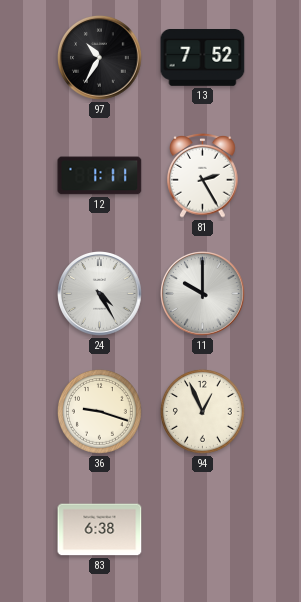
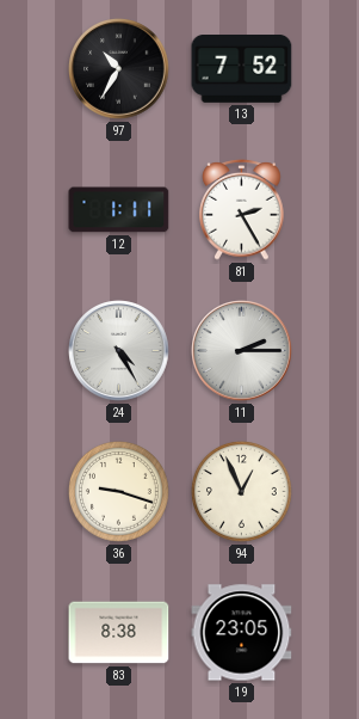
11: 10:00 -> 2:15 (242, 351)
83: 6:38 -> 8:38 (119, 633)
19: none -> 23:05 (242, 633)
